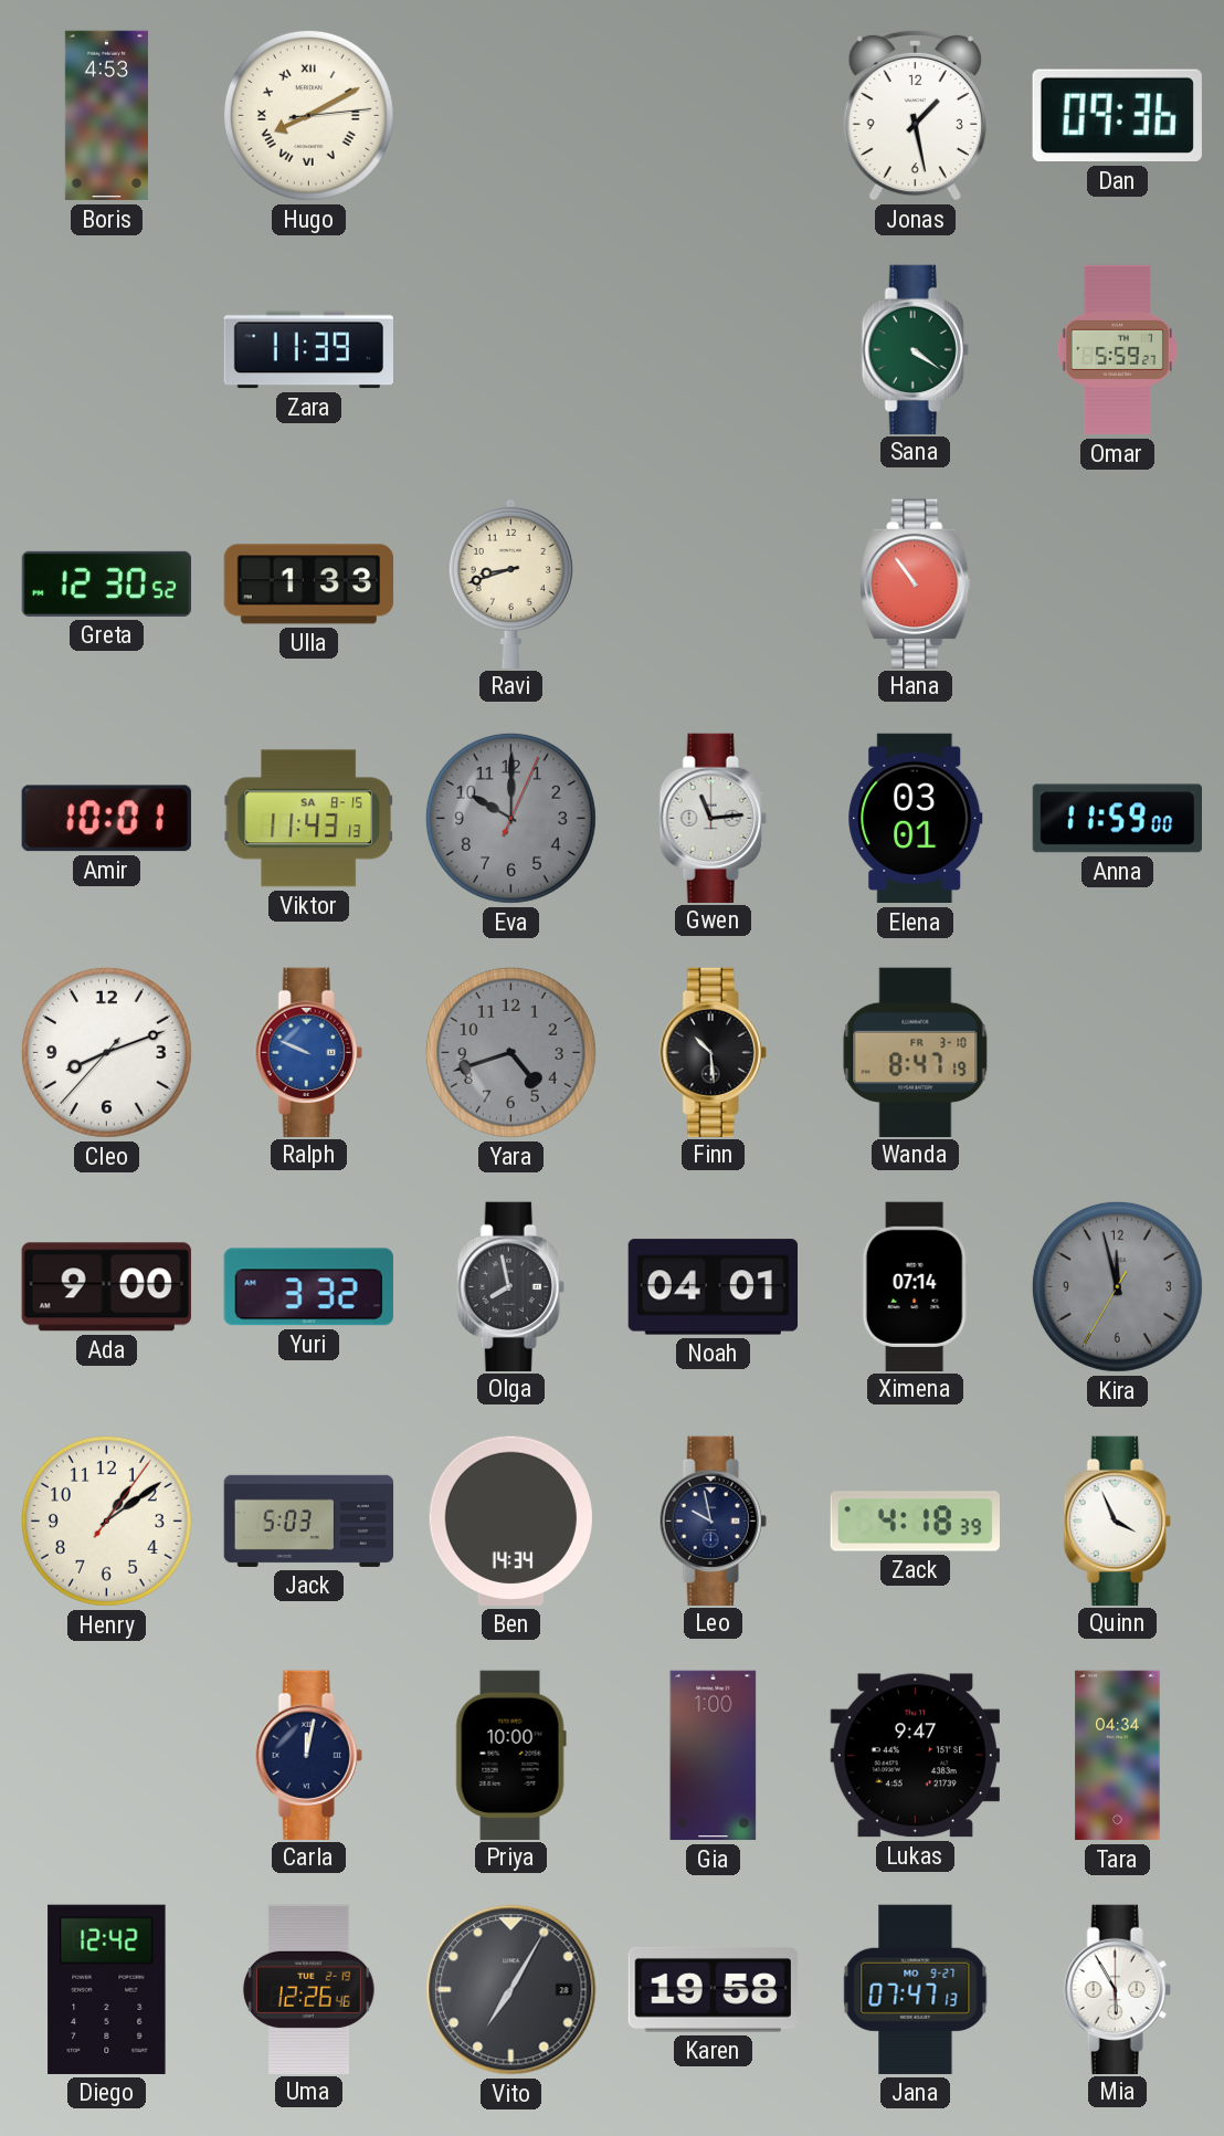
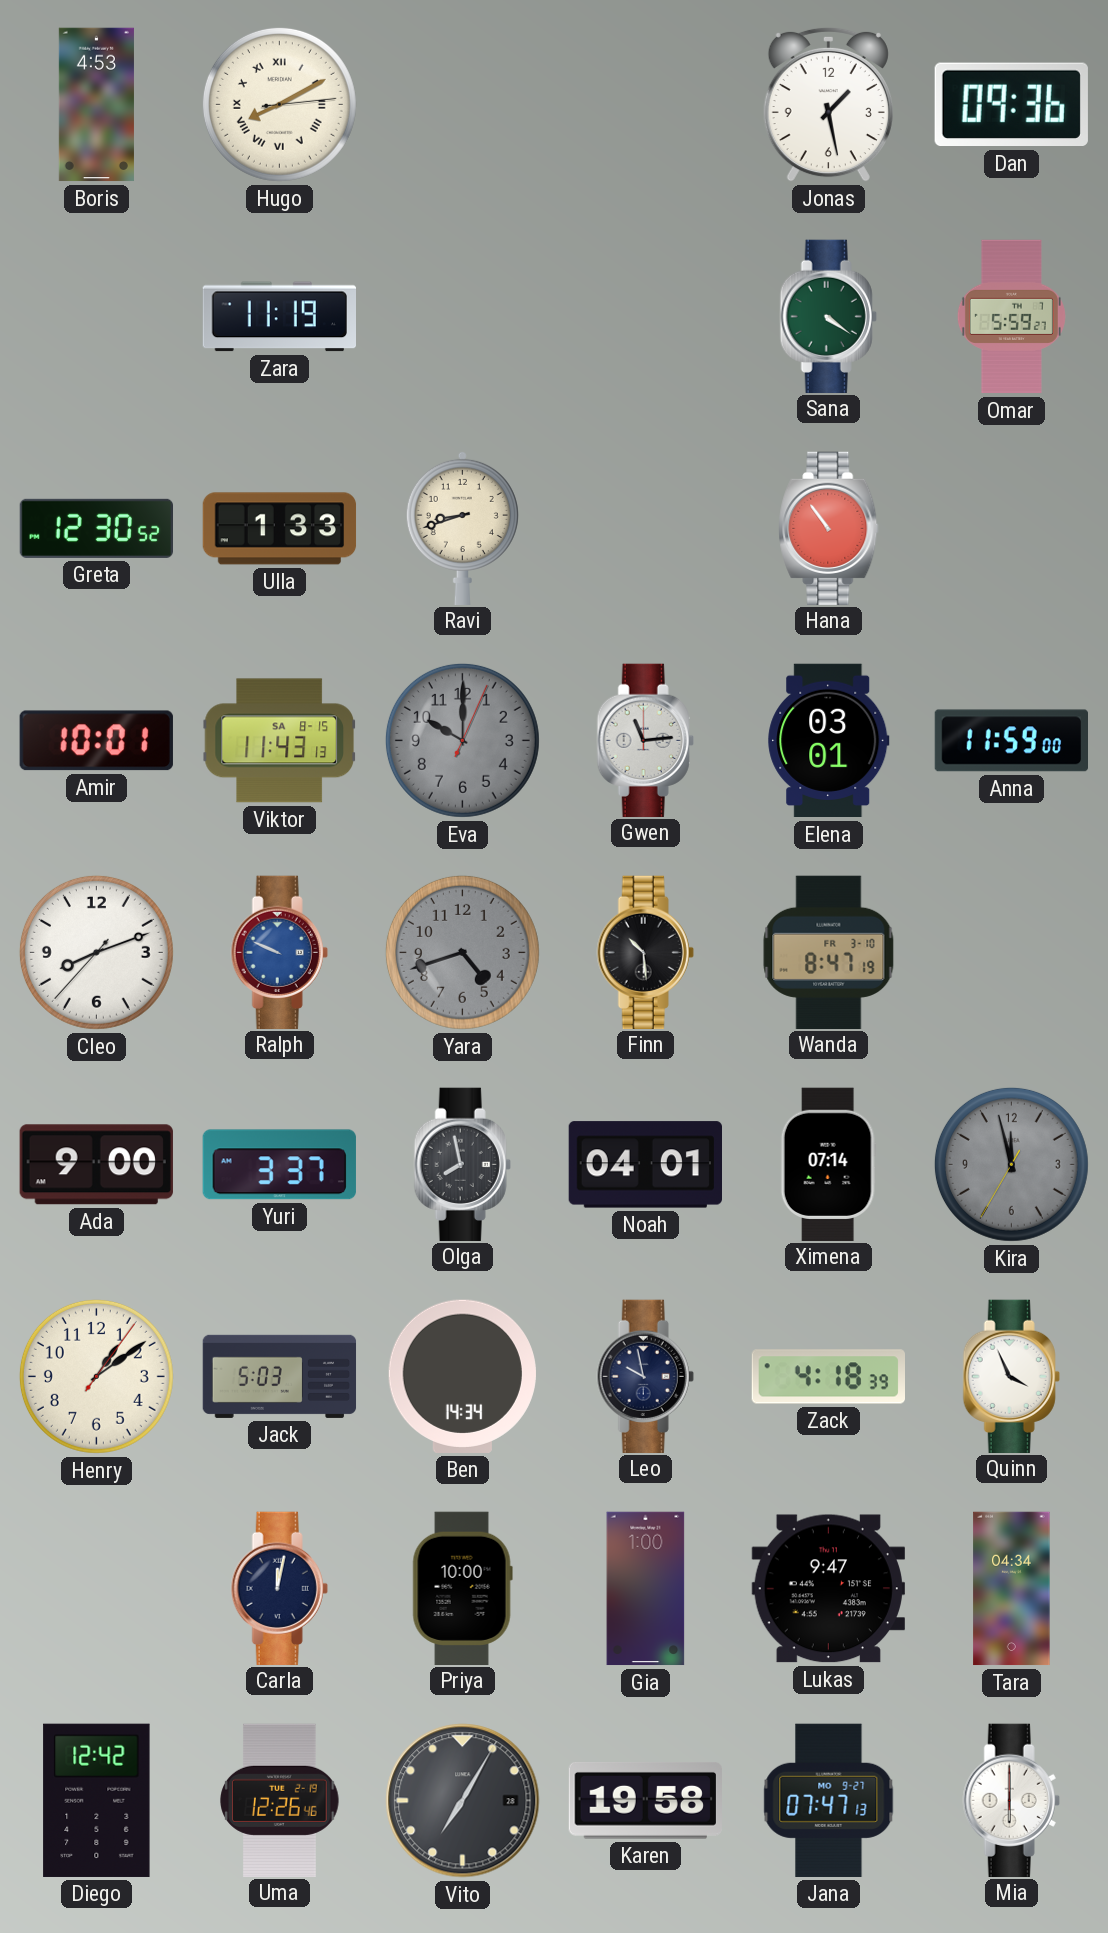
Zara: 11:39 -> 11:19 (279, 317)
Yuri: 3:32 -> 3:37 (279, 1165)
Mia: 5:55 -> 6:00 (1011, 1800)
